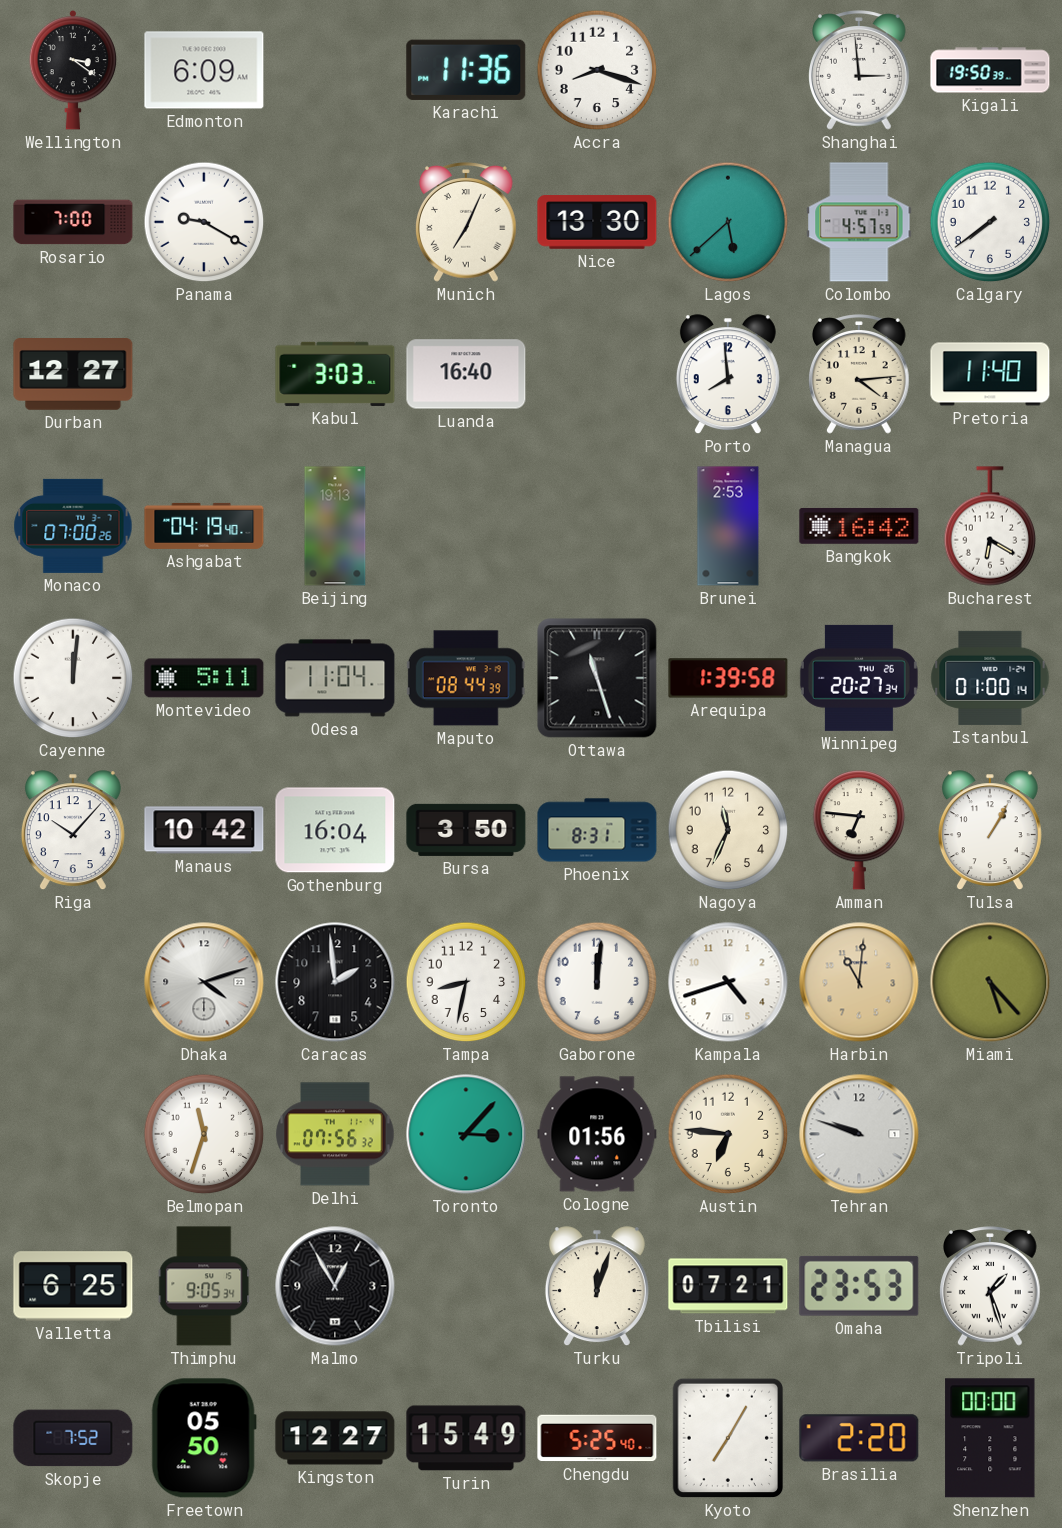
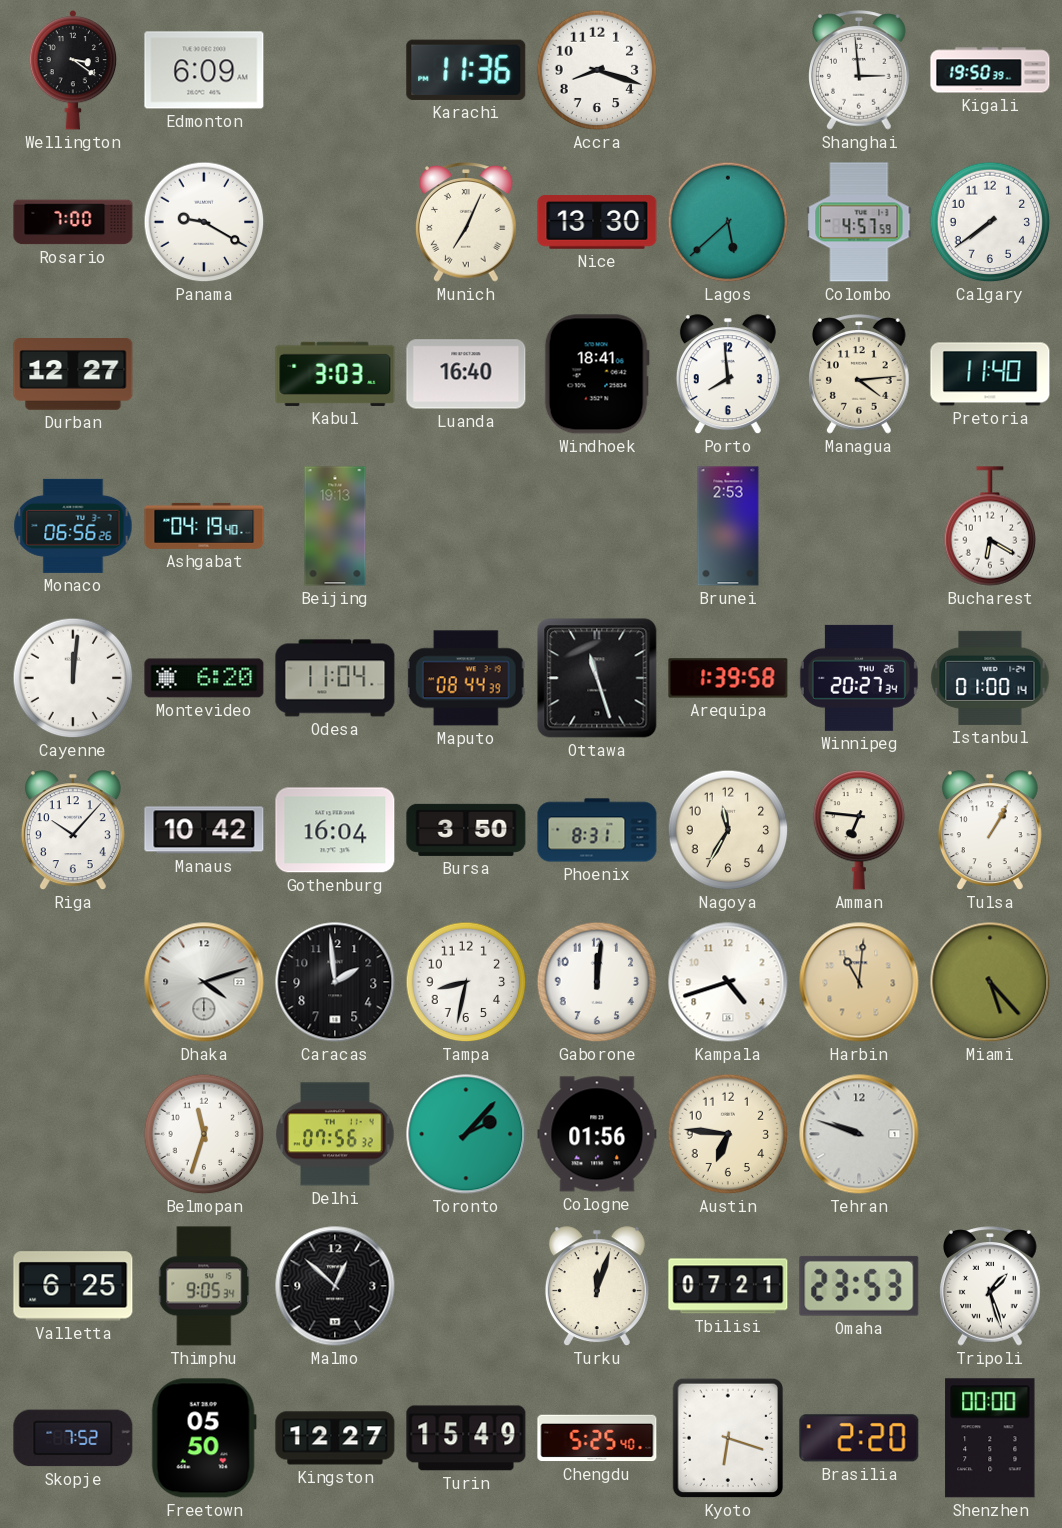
Windhoek: none -> 18:41 (597, 374)
Monaco: 07:00 -> 06:56 (73, 526)
Bangkok: 16:42 -> none (859, 526)
Montevideo: 5:11 -> 6:20 (204, 678)
Nagoya: 11:34 -> 11:35 (728, 830)
Toronto: 3:07 -> 2:07 (466, 1134)
Malmo: 12:55 -> 12:52 (335, 1286)
Kyoto: 7:05 -> 6:18 (728, 1438)
